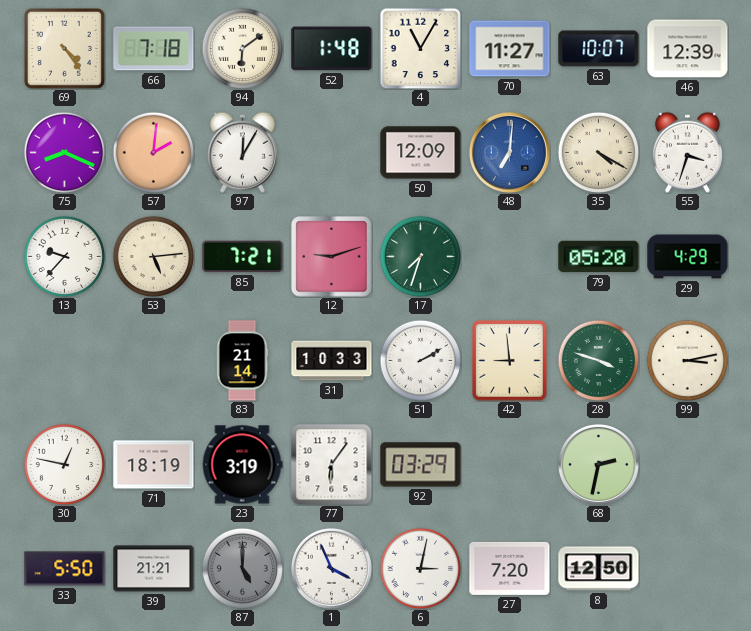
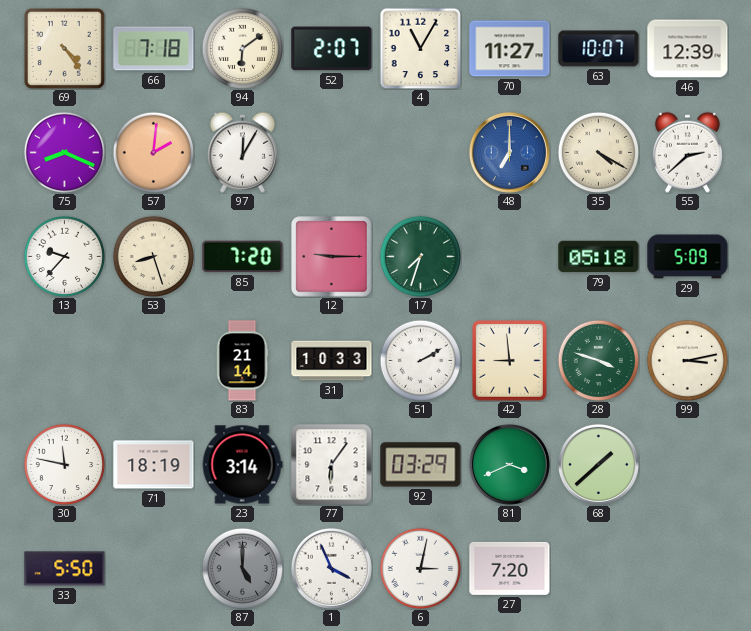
52: 1:48 -> 2:07 (332, 49)
50: 12:09 -> none (421, 153)
48: 7:01 -> 7:00 (509, 152)
55: 3:33 -> 2:38 (687, 152)
53: 5:14 -> 8:27 (153, 256)
85: 7:21 -> 7:20 (243, 257)
12: 9:12 -> 9:15 (332, 257)
79: 05:20 -> 05:18 (599, 257)
29: 4:29 -> 5:09 (688, 257)
30: 12:47 -> 11:47 (64, 464)
23: 3:19 -> 3:14 (242, 465)
81: none -> 3:41 (509, 464)
68: 2:32 -> 1:38 (598, 464)
39: 21:21 -> none (154, 569)
8: 12:50 -> none (599, 569)
